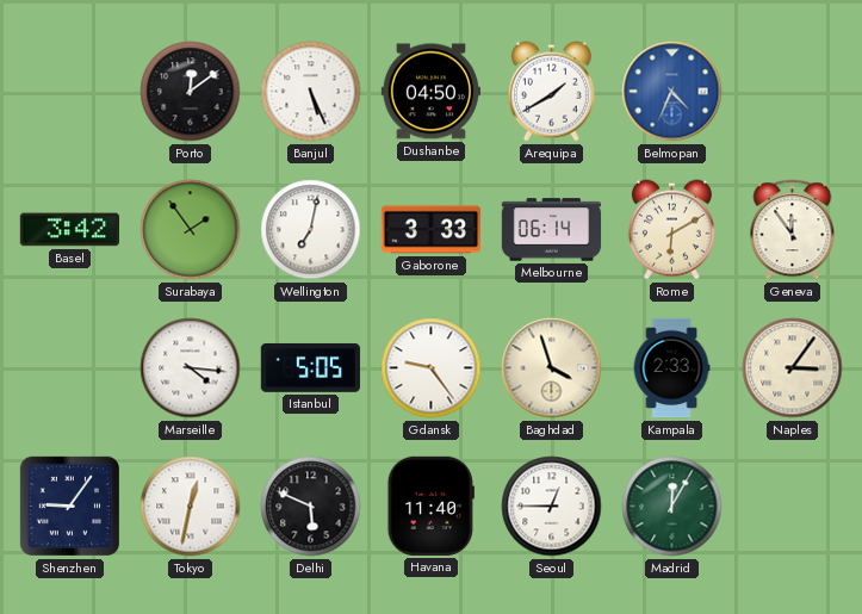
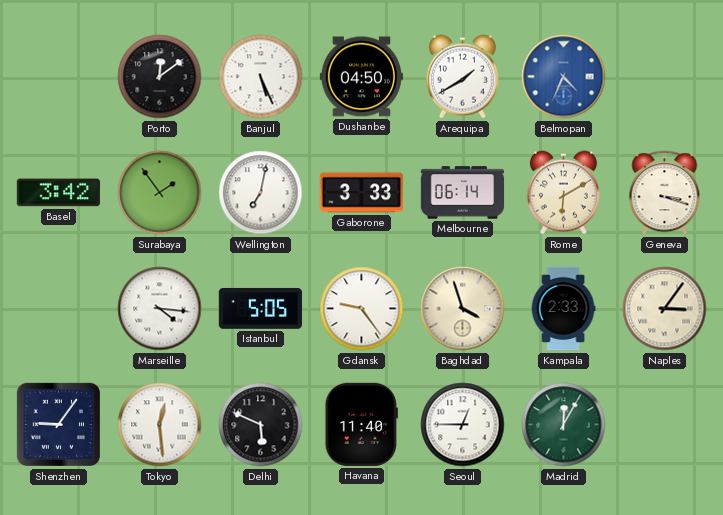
Geneva: 11:54 -> 3:18 (665, 193)
Tokyo: 12:32 -> 12:29 (160, 425)
